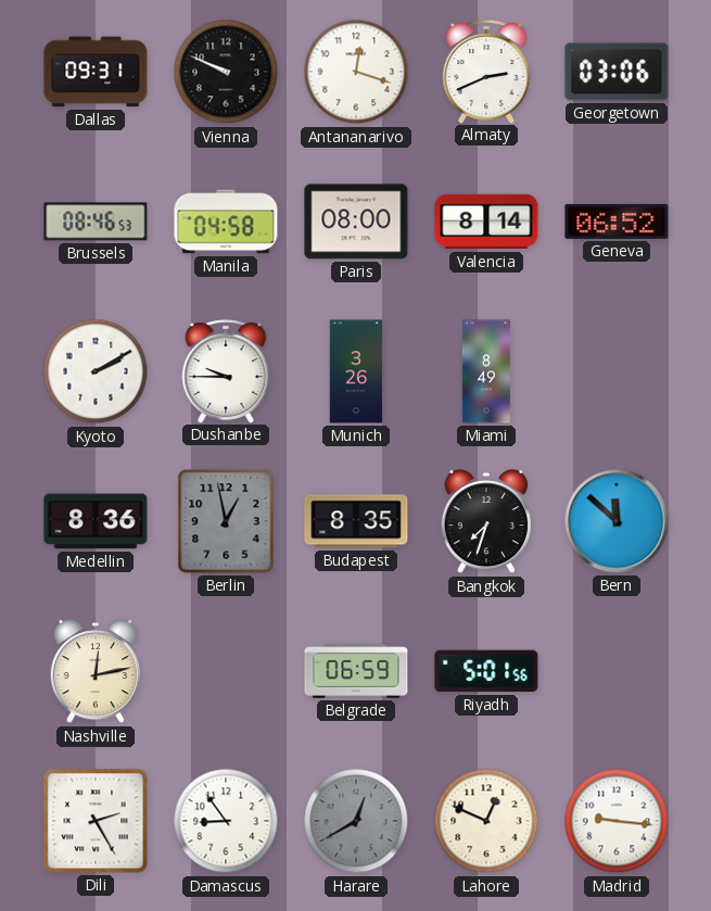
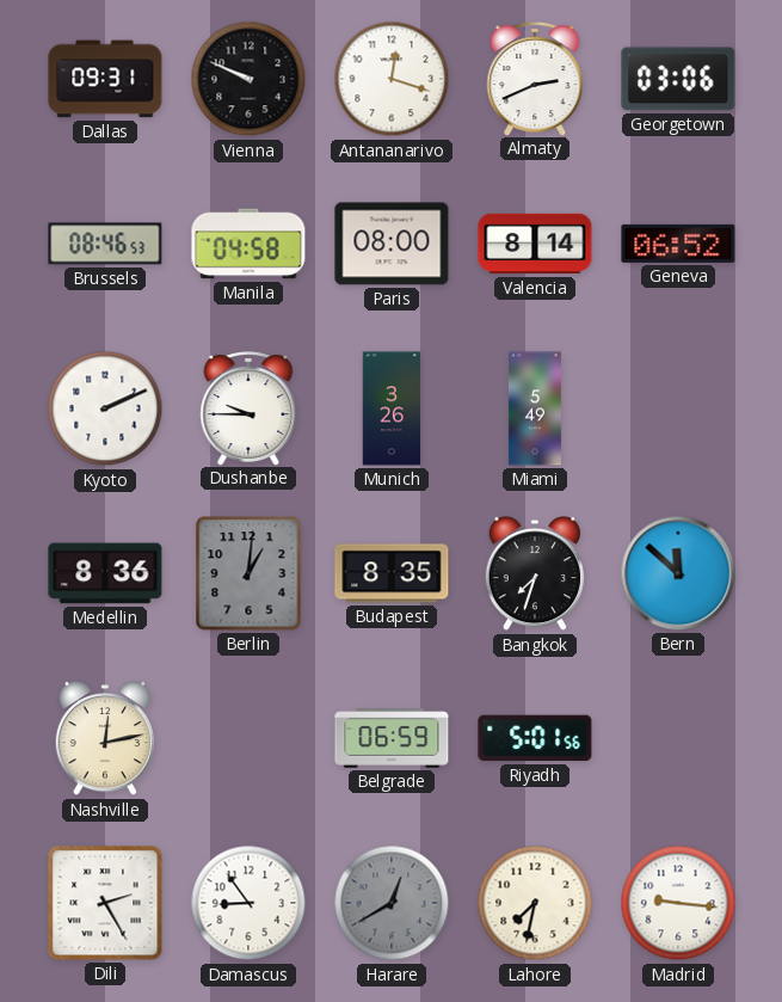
Kyoto: 2:10 -> 2:11 (105, 408)
Miami: 8:49 -> 5:49 (535, 408)
Berlin: 12:58 -> 1:01 (248, 573)
Lahore: 12:49 -> 7:32 (535, 903)
